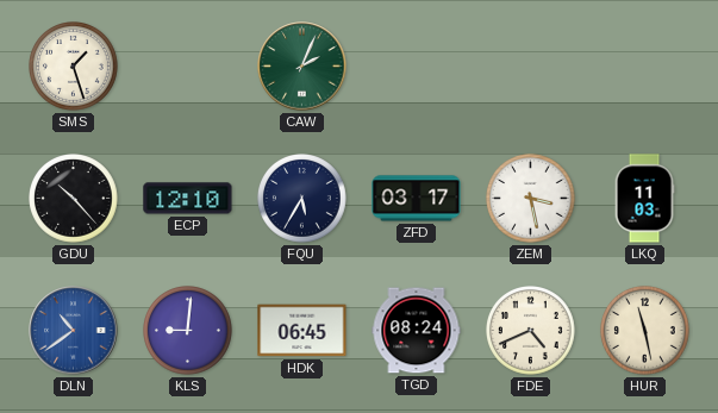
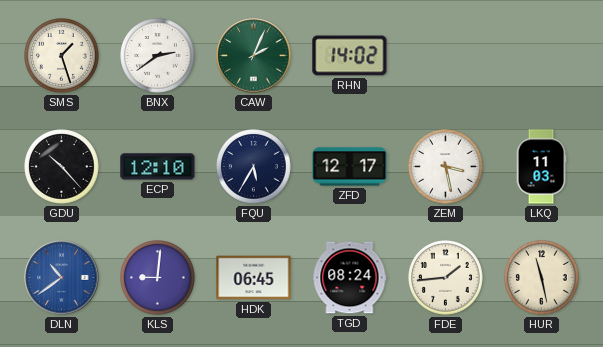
BNX: none -> 2:39 (158, 56)
RHN: none -> 14:02 (350, 56)
ZFD: 03:17 -> 12:17 (350, 167)
FDE: 4:41 -> 1:44 (446, 278)
